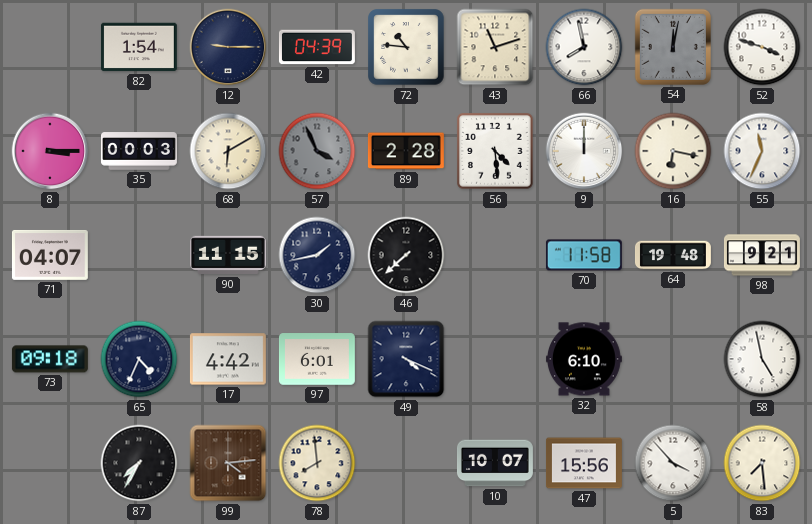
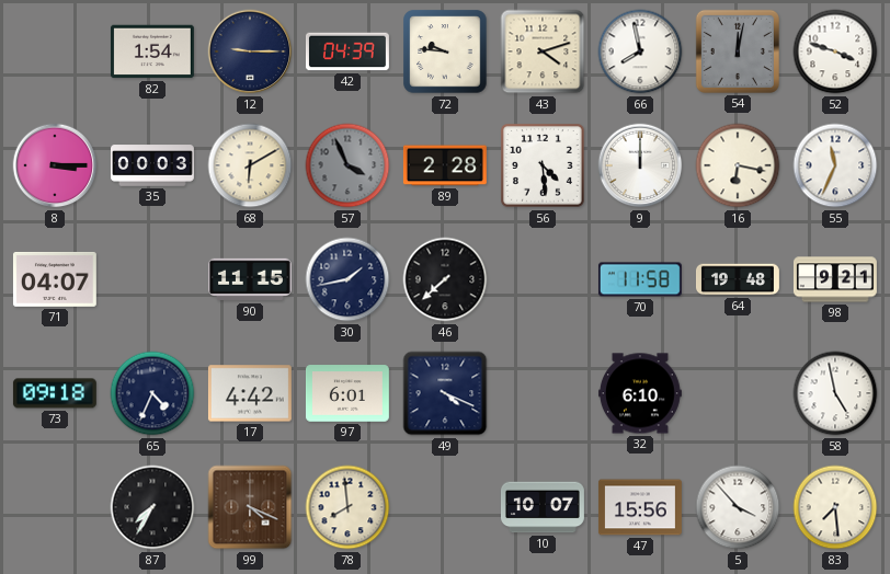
72: 10:46 -> 9:46 (445, 51)
43: 11:12 -> 4:12 (543, 51)
99: 4:14 -> 4:19 (250, 507)
